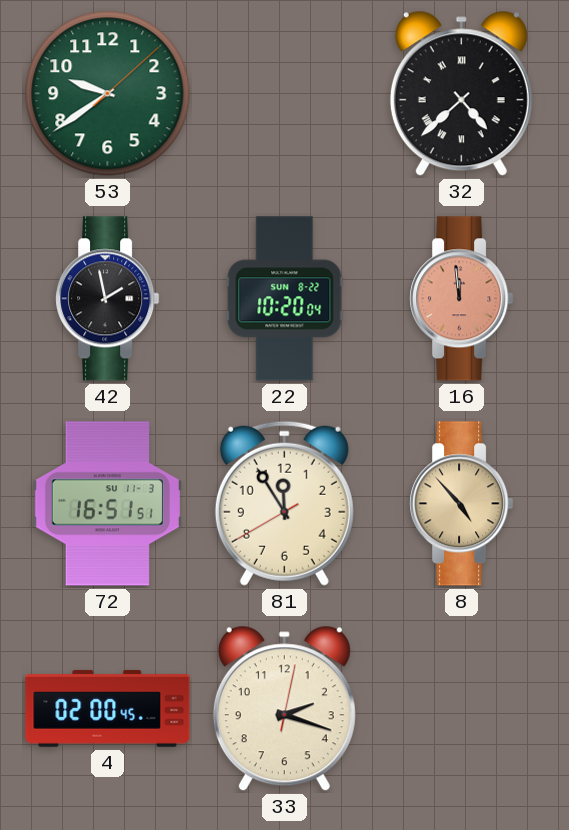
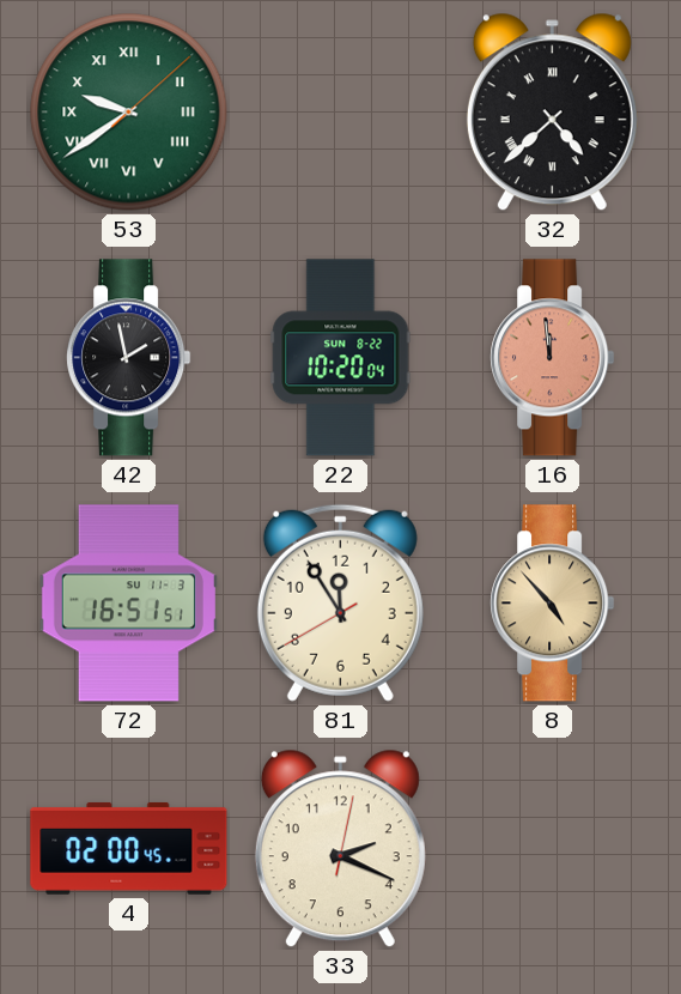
53 numerals: Arabic -> Roman (129, 113)
33: 2:18 -> 2:19 (340, 849)
